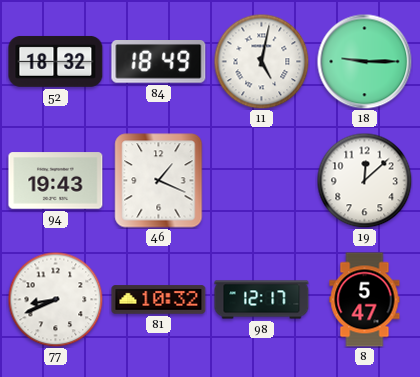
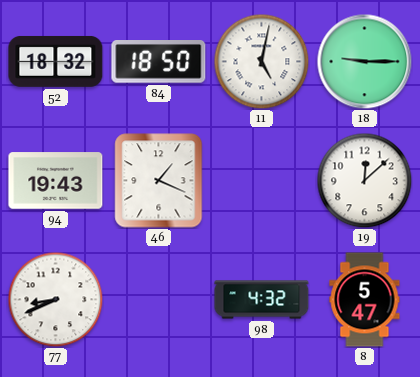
84: 18:49 -> 18:50 (159, 62)
81: 10:32 -> none (159, 300)
98: 12:17 -> 4:32 (262, 300)
